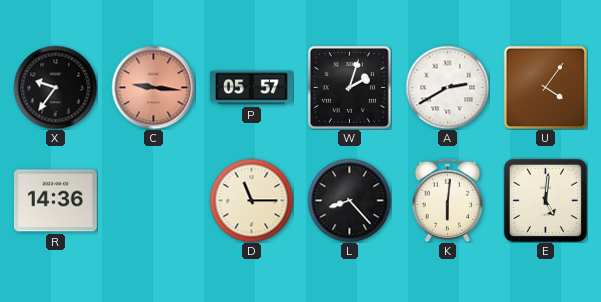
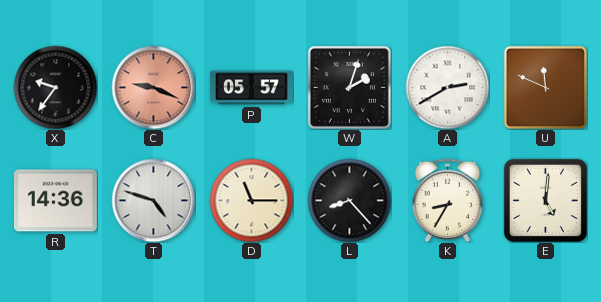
C: 9:16 -> 9:19 (153, 87)
U: 4:06 -> 11:49 (545, 87)
T: none -> 4:48 (153, 200)
K: 6:01 -> 8:35 (448, 200)
